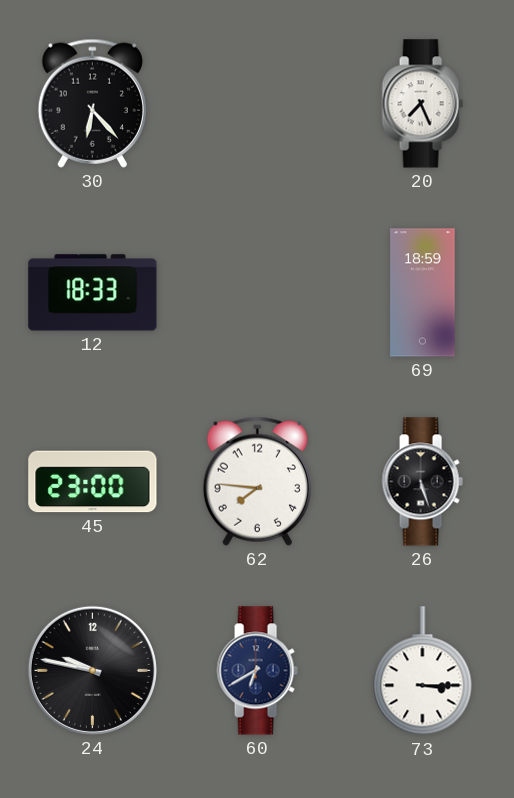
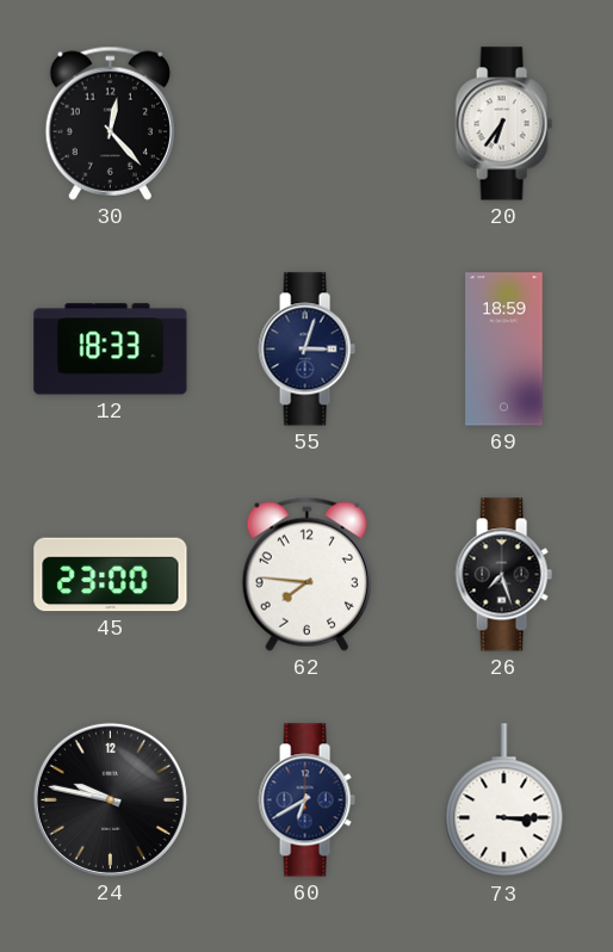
30: 6:23 -> 12:23 (110, 123)
20: 7:26 -> 6:36 (503, 124)
55: none -> 3:03 (306, 350)
26: 5:27 -> 7:27 (503, 575)
